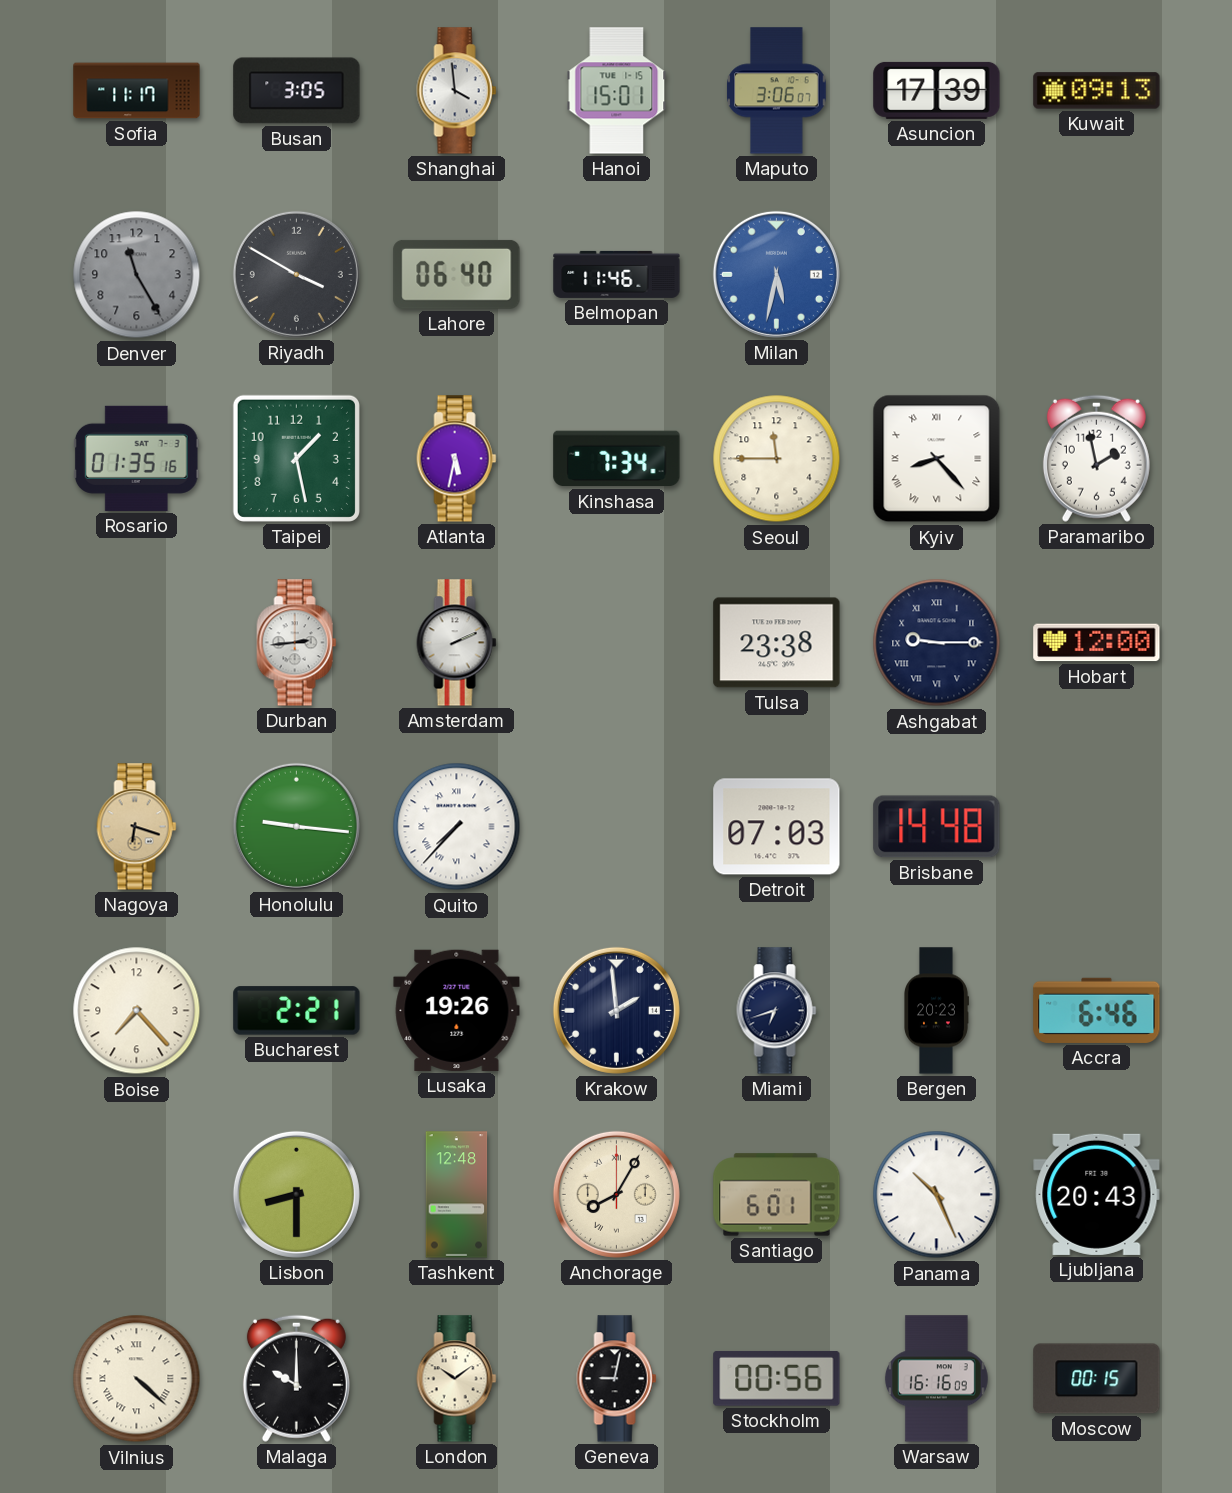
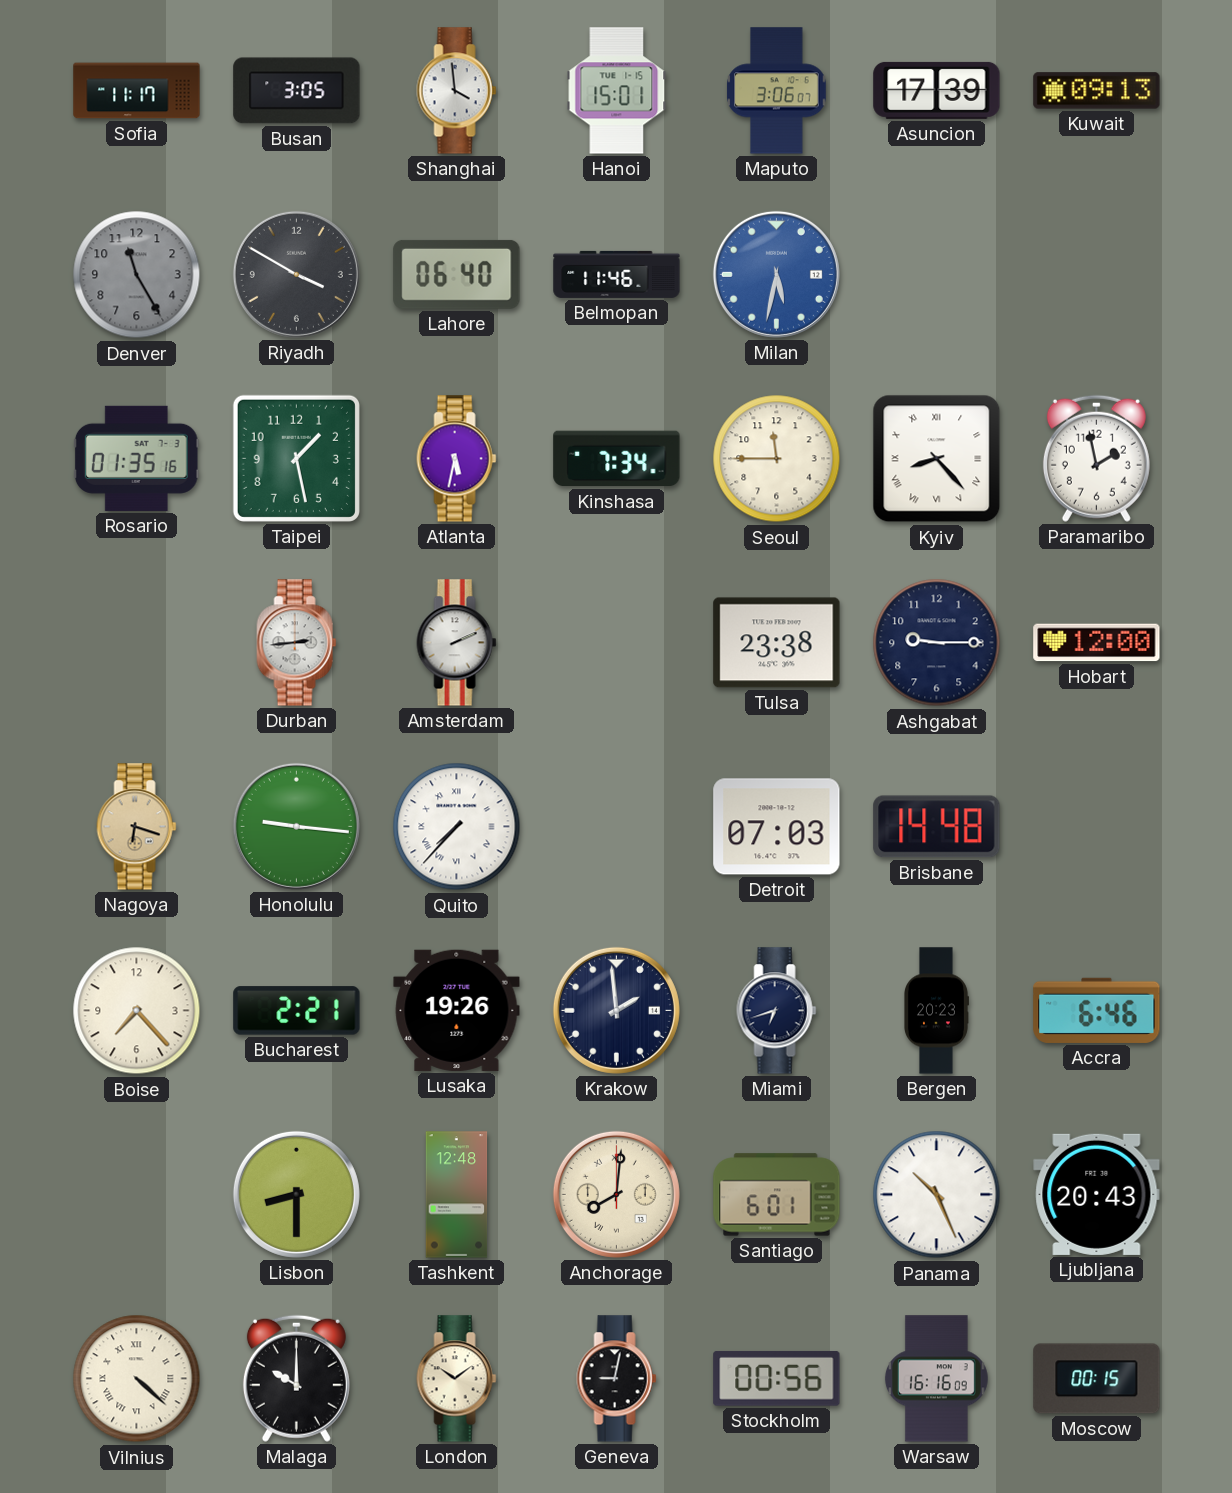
Ashgabat numerals: Roman -> Arabic (937, 643)
Anchorage: 8:05 -> 8:01 (616, 1194)
